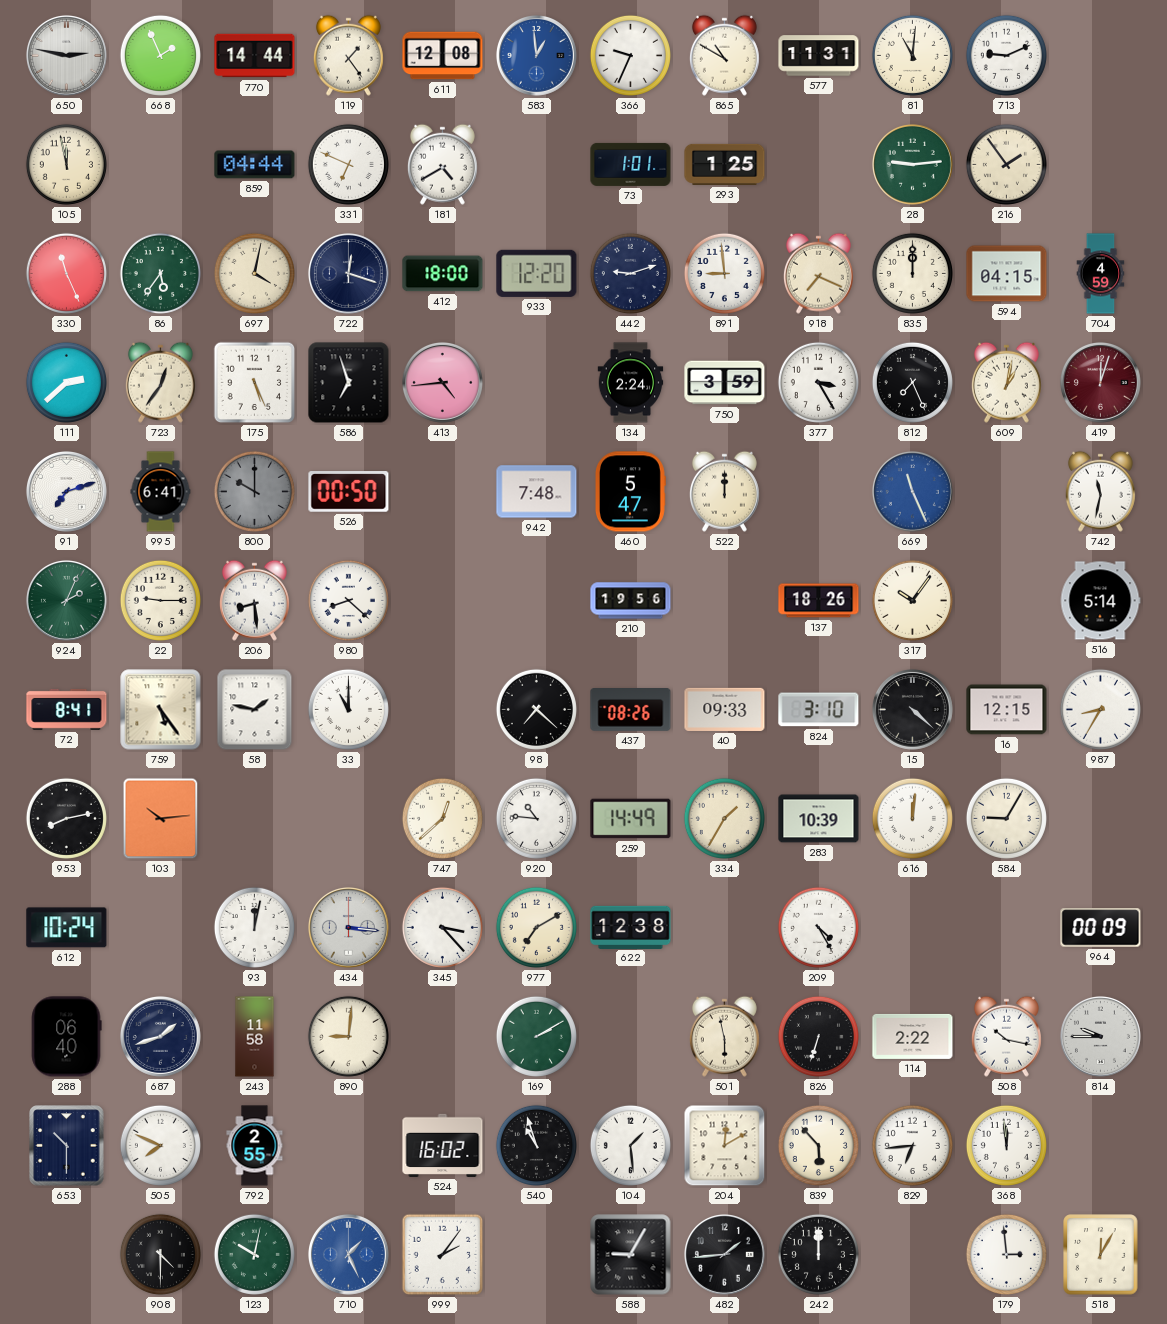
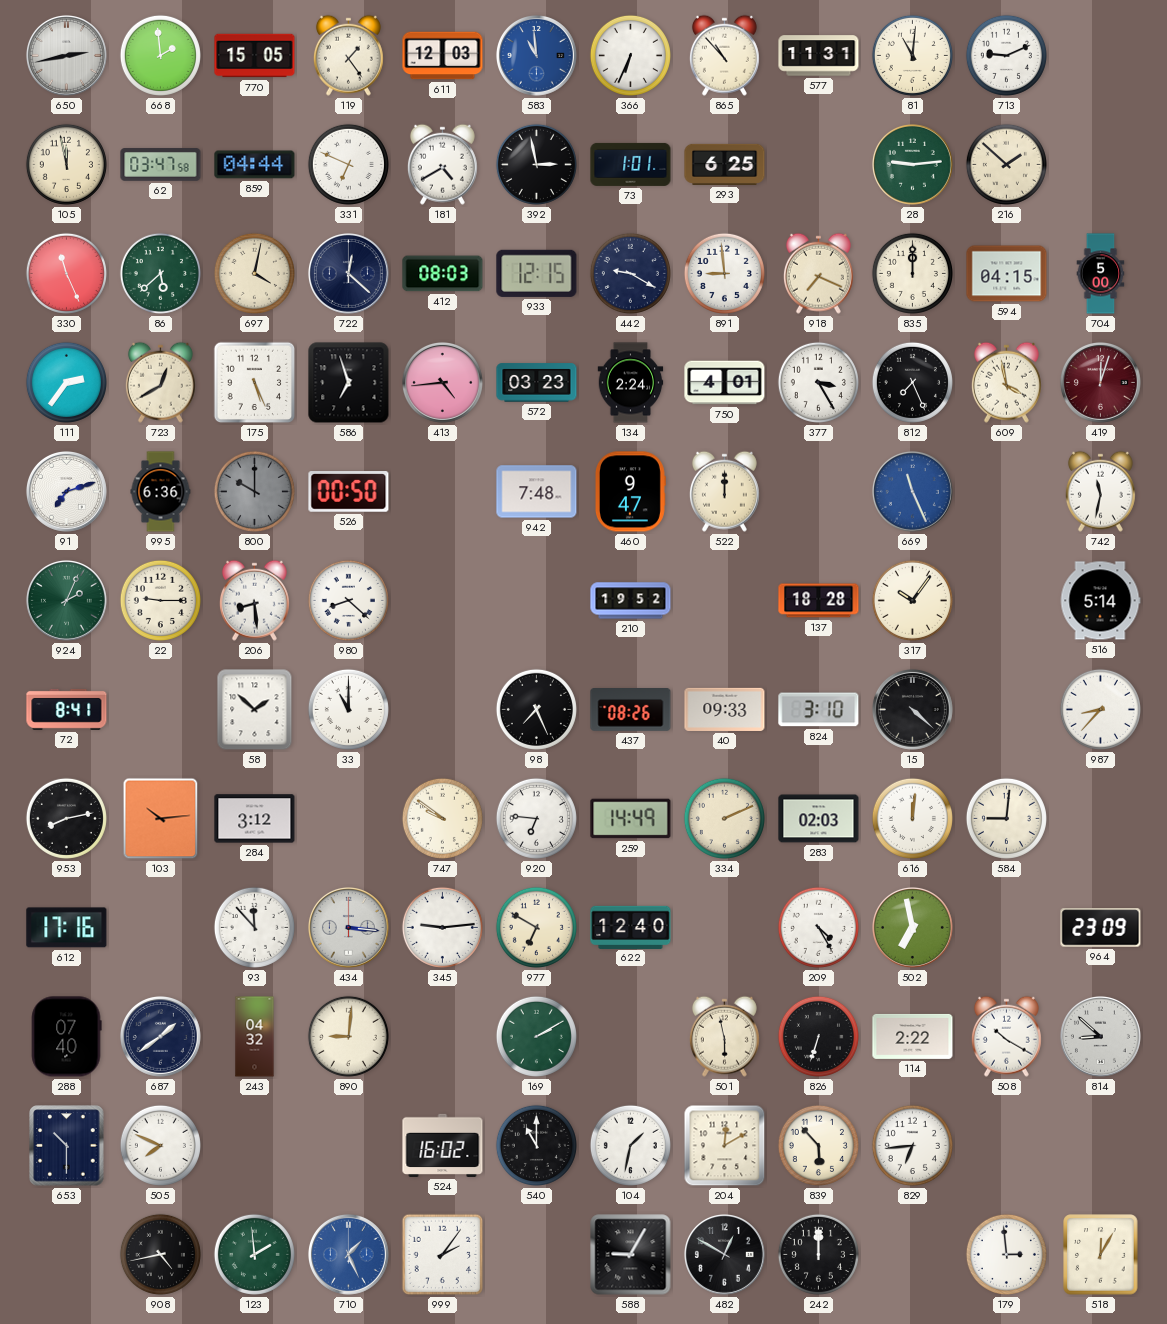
650: 2:47 -> 2:43 (66, 55)
668: 1:56 -> 1:59 (160, 55)
770: 14:44 -> 15:05 (255, 56)
611: 12:08 -> 12:03 (443, 56)
583: 12:59 -> 10:59 (536, 55)
366: 9:34 -> 6:34 (630, 55)
865: 10:50 -> 10:53 (724, 55)
62: none -> 03:47 (161, 165)
392: none -> 2:58 (536, 164)
293: 1:25 -> 6:25 (725, 164)
216: 1:54 -> 1:52 (1006, 164)
86: 5:36 -> 5:38 (160, 273)
722: 12:18 -> 12:22 (348, 273)
412: 18:00 -> 08:03 (443, 274)
933: 12:20 -> 12:15 (537, 273)
442: 9:12 -> 9:20 (630, 273)
704: 4:59 -> 5:00 (1101, 274)
111: 2:38 -> 2:36 (66, 382)
723: 12:36 -> 12:40 (160, 382)
572: none -> 03:23 (537, 383)
750: 3:59 -> 4:01 (725, 383)
609: 1:02 -> 3:58 (1006, 382)
995: 6:41 -> 6:36 (161, 492)
460: 5:47 -> 9:47 (630, 492)
210: 19:56 -> 19:52 (631, 601)
137: 18:26 -> 18:28 (819, 601)
759: 5:24 -> none (161, 710)
58: 1:47 -> 1:52 (255, 710)
98: 7:22 -> 7:26 (536, 709)
16: 12:15 -> none (1007, 710)
987: 8:35 -> 8:37 (1100, 709)
284: none -> 3:12 (255, 819)
747: 12:38 -> 9:51 (442, 818)
920: 10:46 -> 6:46 (536, 818)
334: 1:35 -> 2:11 (724, 818)
283: 10:39 -> 02:03 (819, 819)
584: 9:05 -> 9:01 (1006, 818)
612: 10:24 -> 17:16 (67, 928)
93: 12:02 -> 11:53 (254, 927)
345: 3:23 -> 9:14 (442, 927)
977: 7:10 -> 6:50 (536, 927)
622: 12:38 -> 12:40 (631, 927)
502: none -> 6:58 (912, 927)
964: 00:09 -> 23:09 (1101, 928)
288: 06:40 -> 07:40 (66, 1037)
687: 1:42 -> 1:39 (160, 1036)
243: 11:58 -> 04:32 (255, 1037)
508: 10:17 -> 10:20 (1006, 1036)
814: 9:45 -> 8:52 (1100, 1036)
792: 2:55 -> none (255, 1146)
540: 10:57 -> 11:00 (536, 1145)
104: 1:29 -> 1:32 (630, 1145)
368: 11:59 -> none (1006, 1145)
908: 4:30 -> 4:43 (160, 1254)
123: 10:02 -> 1:59 (254, 1254)
482: 1:44 -> 12:50 (724, 1254)
